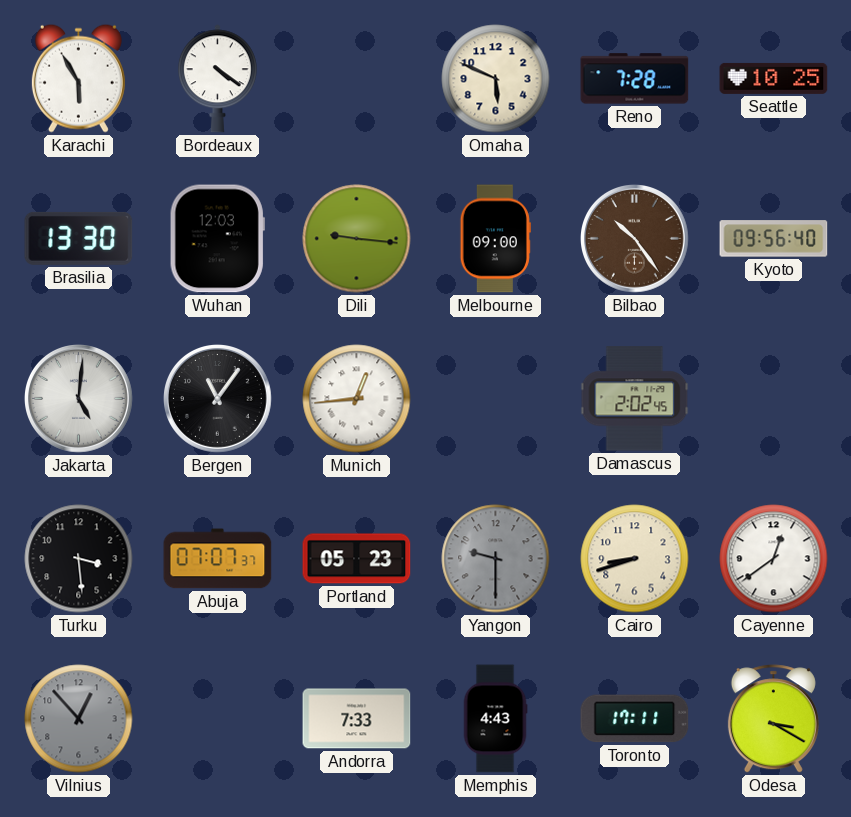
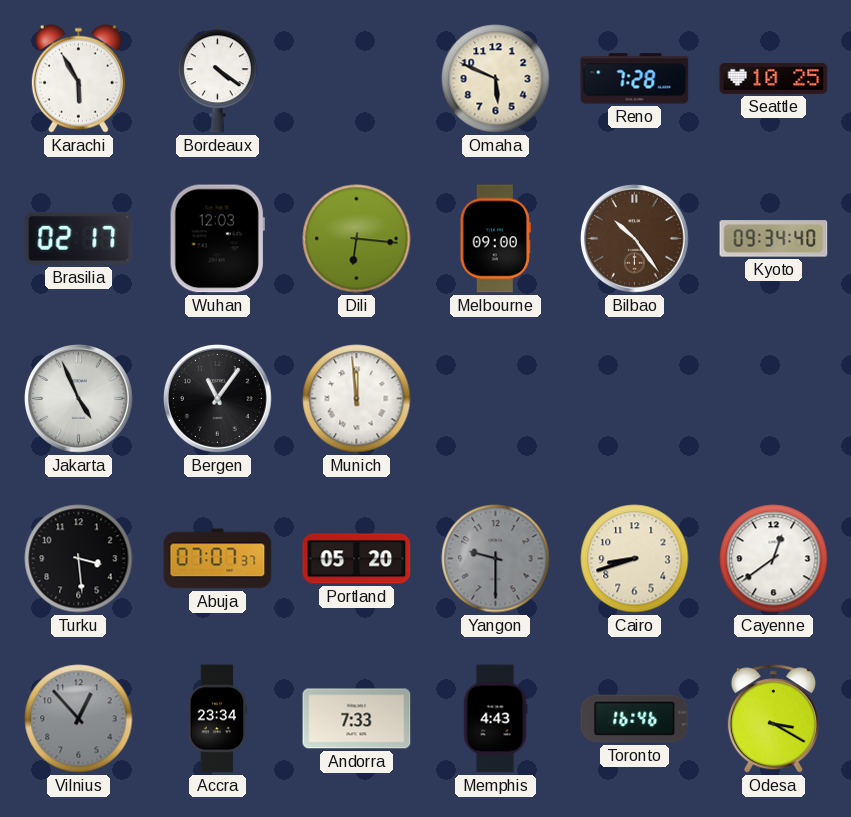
Brasilia: 13:30 -> 02:17 (79, 238)
Dili: 9:16 -> 6:16 (357, 239)
Kyoto: 09:56 -> 09:34 (774, 239)
Jakarta: 5:01 -> 4:56 (79, 399)
Munich: 12:44 -> 11:59 (357, 399)
Damascus: 2:02 -> none (635, 399)
Portland: 05:23 -> 05:20 (357, 559)
Accra: none -> 23:34 (218, 719)
Toronto: 17:11 -> 16:46 (635, 719)
